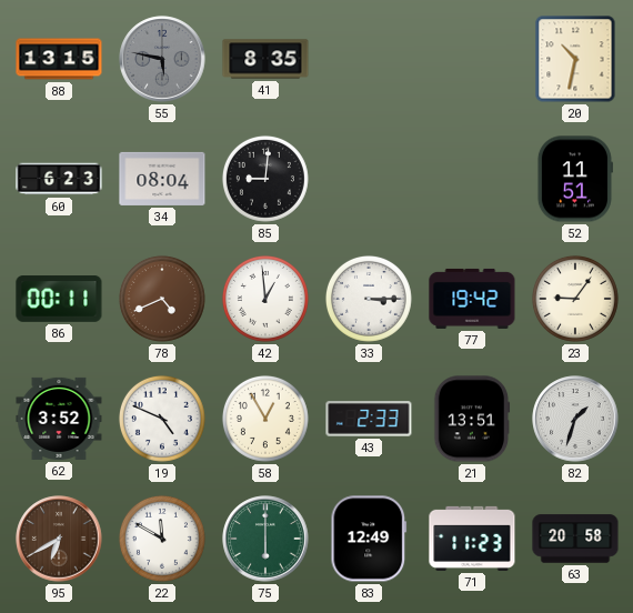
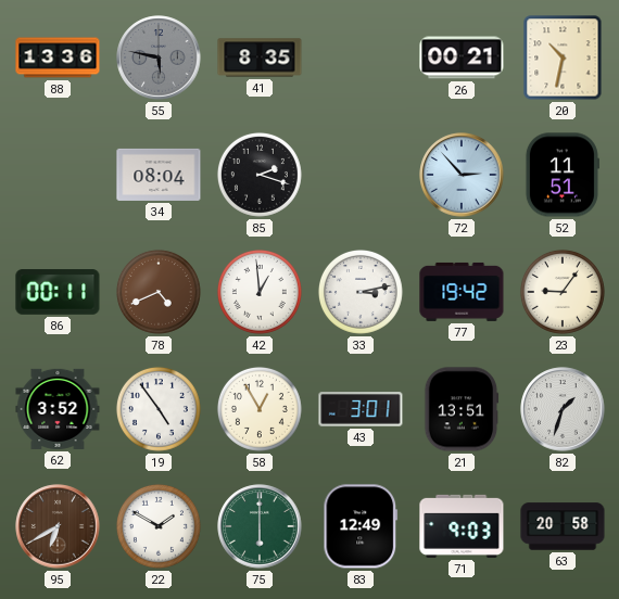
88: 13:15 -> 13:36 (58, 58)
26: none -> 00:21 (462, 58)
60: 6:23 -> none (59, 179)
85: 9:01 -> 2:18 (260, 175)
72: none -> 2:53 (462, 175)
33: 3:15 -> 3:13 (361, 292)
19: 4:49 -> 4:54 (159, 409)
43: 2:33 -> 3:01 (361, 409)
22: 11:50 -> 1:50 (159, 526)
71: 11:23 -> 9:03 (462, 526)
